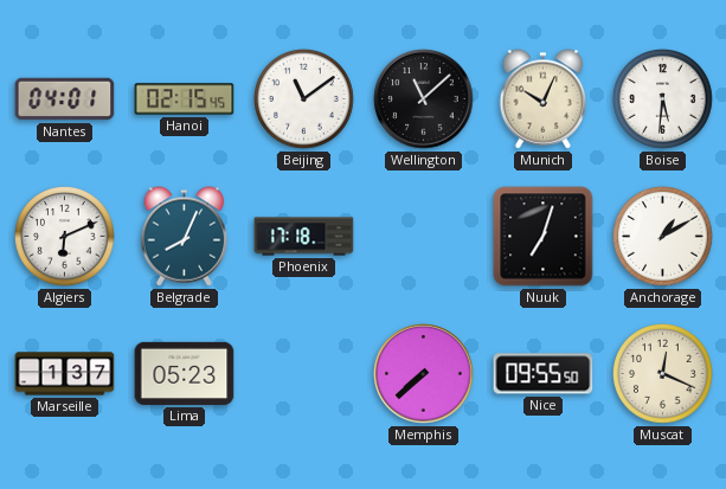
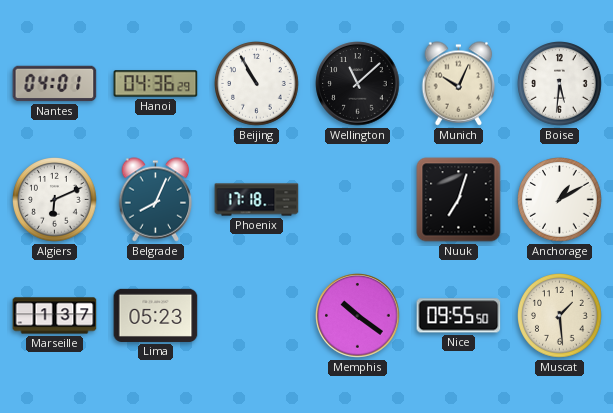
Hanoi: 02:15 -> 04:36 (156, 84)
Beijing: 11:09 -> 10:55 (257, 84)
Memphis: 7:38 -> 10:21 (358, 316)
Muscat: 12:19 -> 1:29 (560, 316)
